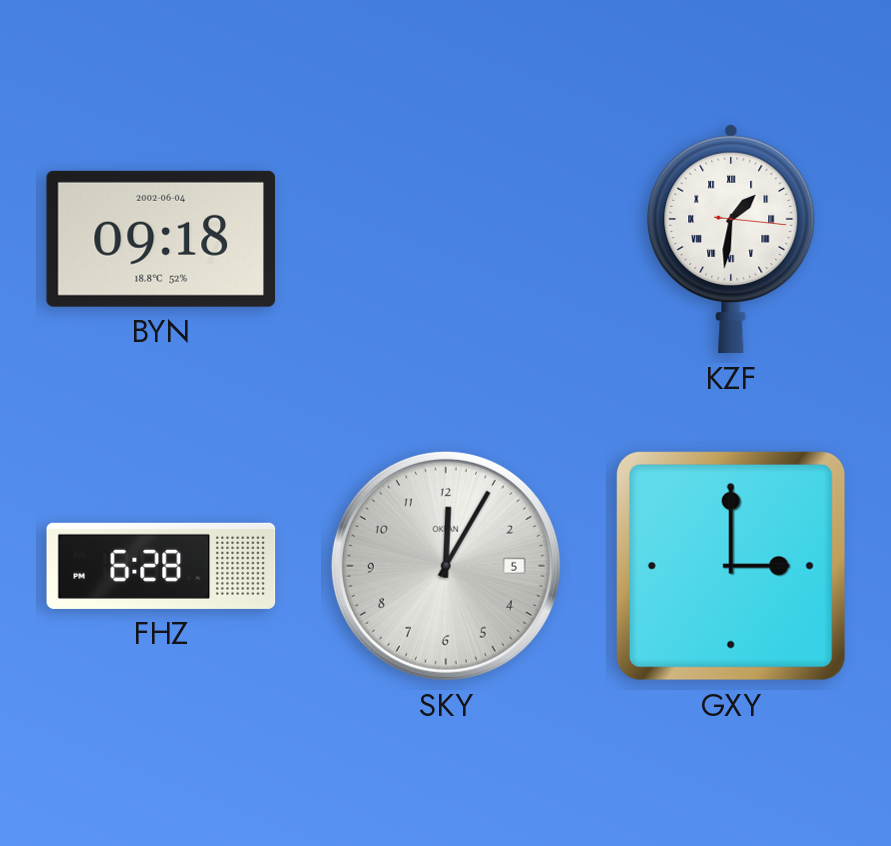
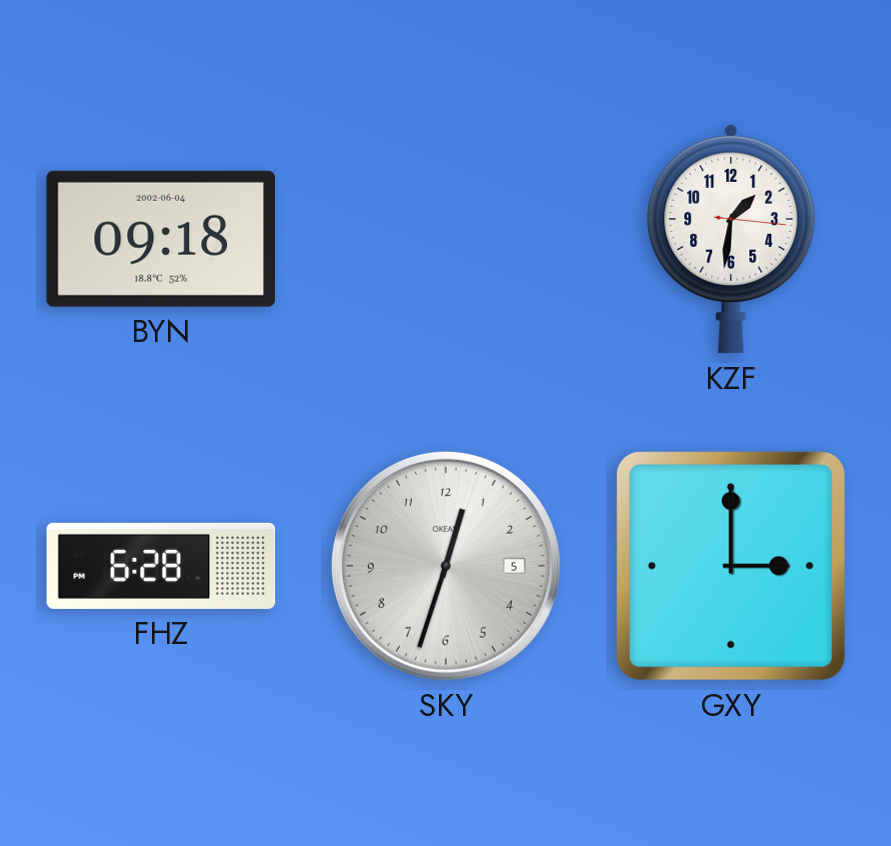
KZF numerals: Roman -> Arabic (731, 239)
SKY: 12:05 -> 12:33 (446, 566)
